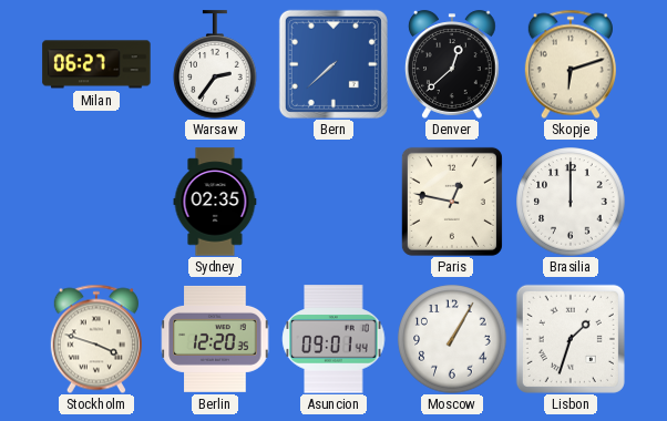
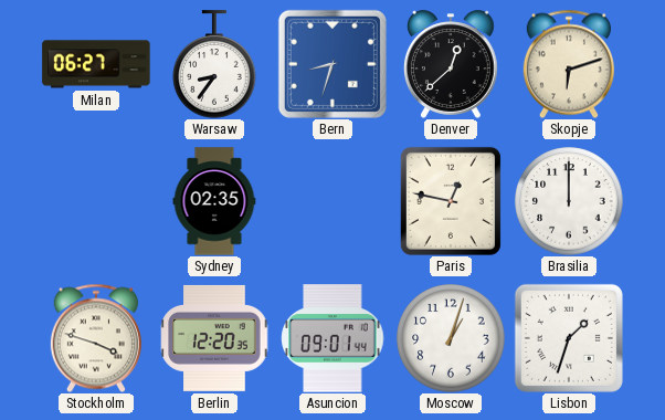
Warsaw: 2:36 -> 8:36 (214, 64)
Bern: 7:38 -> 8:33 (332, 64)
Moscow: 1:05 -> 1:03 (451, 338)
